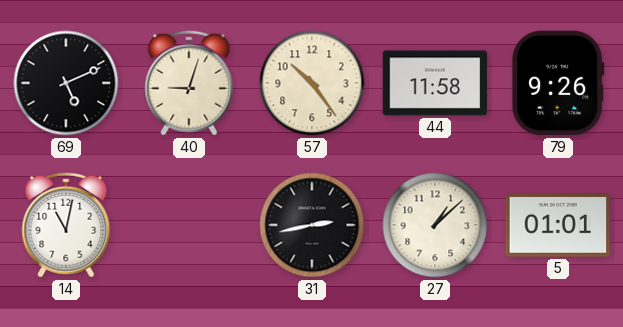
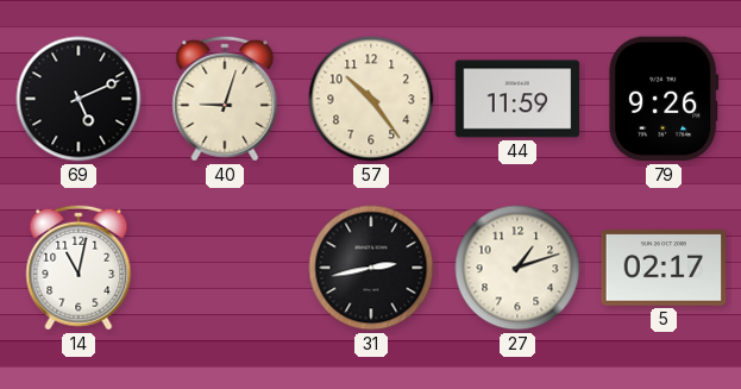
44: 11:58 -> 11:59 (517, 99)
27: 1:08 -> 1:12 (517, 268)
5: 01:01 -> 02:17 (664, 268)
